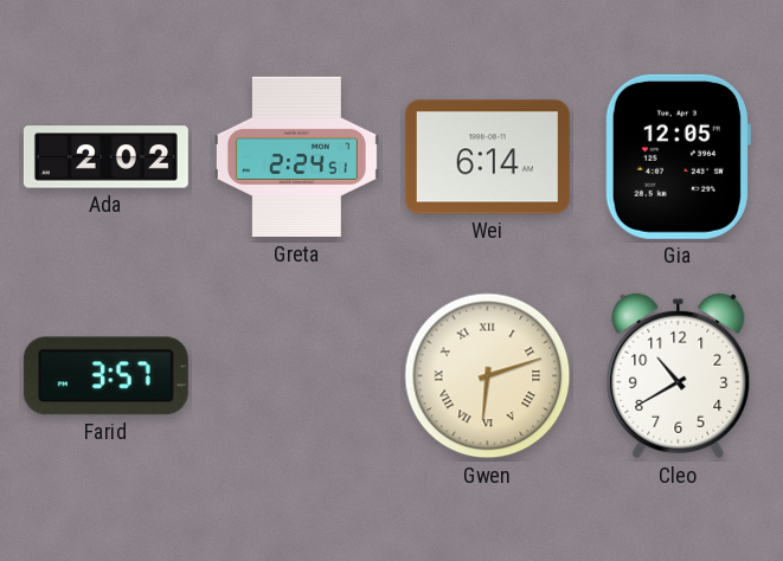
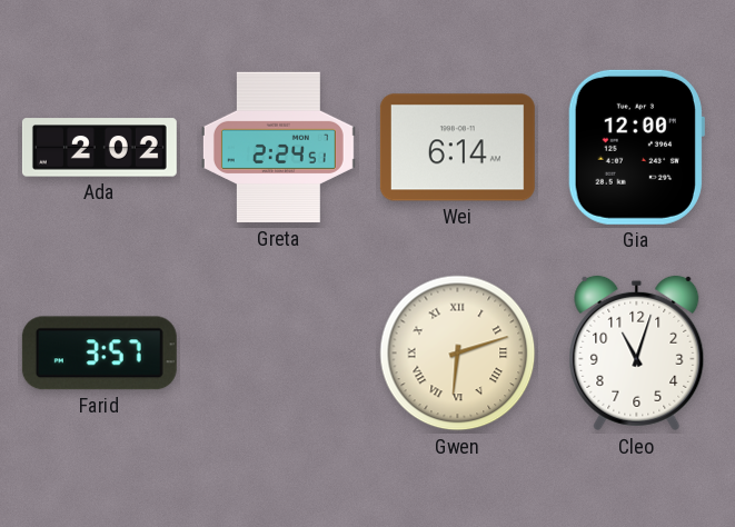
Gia: 12:05 -> 12:00 (636, 147)
Cleo: 10:40 -> 11:03 (637, 354)
